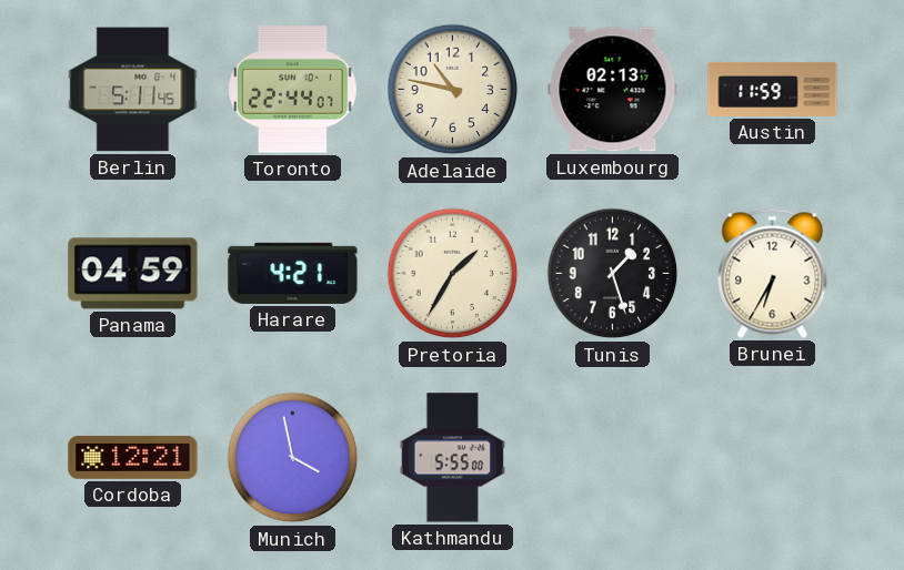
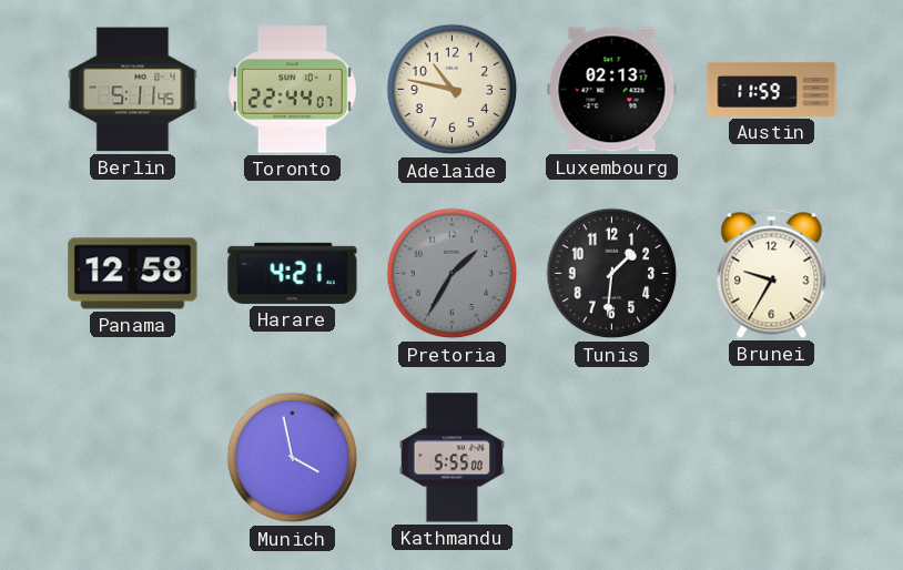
Panama: 04:59 -> 12:58 (133, 274)
Pretoria dial: cream -> grey (453, 274)
Tunis: 1:27 -> 1:31 (612, 274)
Brunei: 6:35 -> 9:35 (772, 273)
Cordoba: 12:21 -> none (133, 457)
